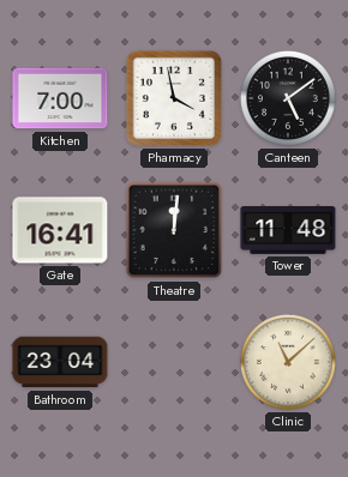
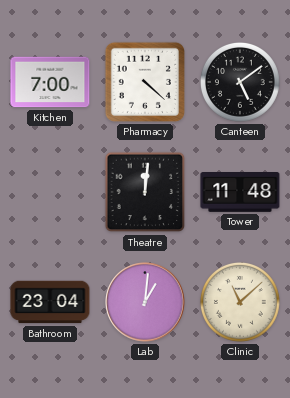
Pharmacy: 3:58 -> 4:22 (145, 82)
Gate: 16:41 -> none (60, 230)
Lab: none -> 1:01 (145, 302)
